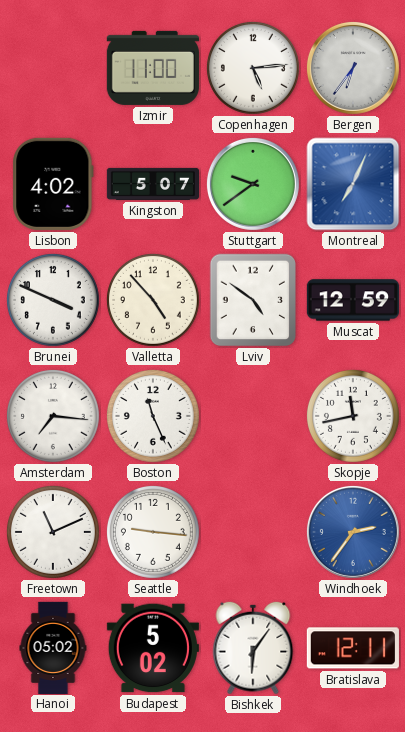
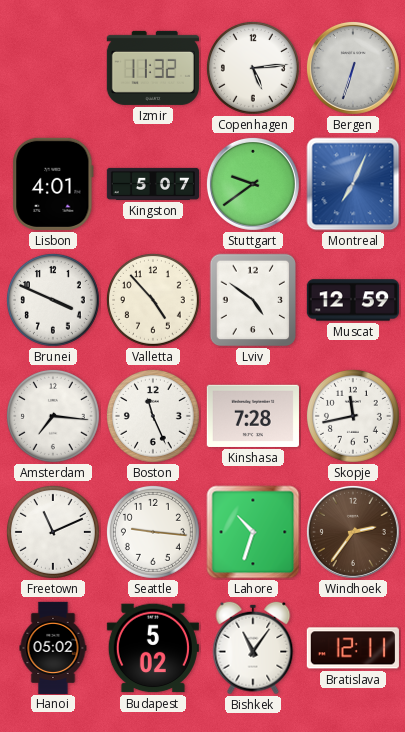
Izmir: 11:00 -> 11:32 (153, 68)
Bergen: 6:36 -> 6:33 (353, 68)
Lisbon: 4:02 -> 4:01 (53, 184)
Kinshasa: none -> 7:28 (253, 416)
Lahore: none -> 10:33 (253, 532)
Windhoek dial: blue -> brown (353, 532)
Bishkek: 6:06 -> 11:06 (253, 648)
